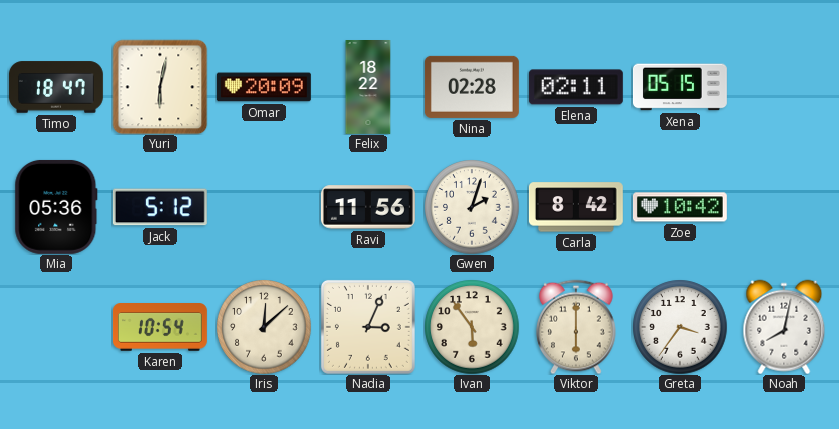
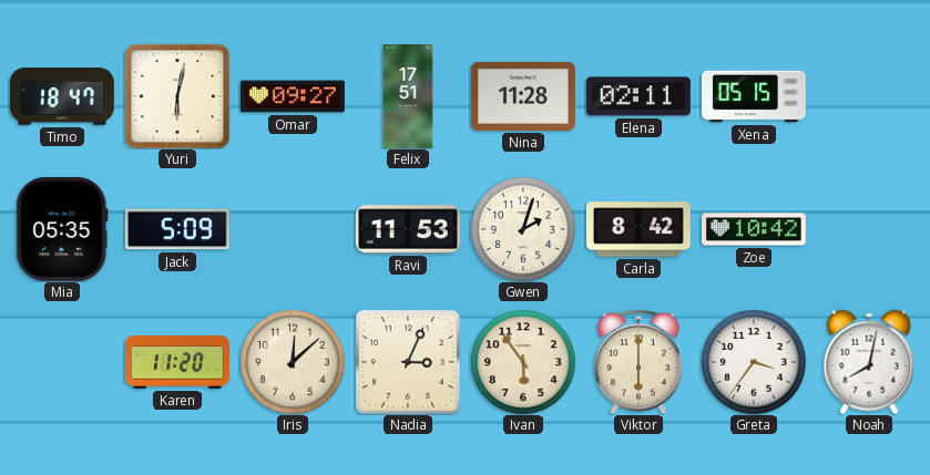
Omar: 20:09 -> 09:27 (293, 96)
Felix: 18:22 -> 17:51 (408, 97)
Nina: 02:28 -> 11:28 (523, 96)
Mia: 05:36 -> 05:35 (62, 229)
Jack: 5:12 -> 5:09 (177, 229)
Ravi: 11:56 -> 11:53 (408, 229)
Karen: 10:54 -> 11:20 (177, 363)
